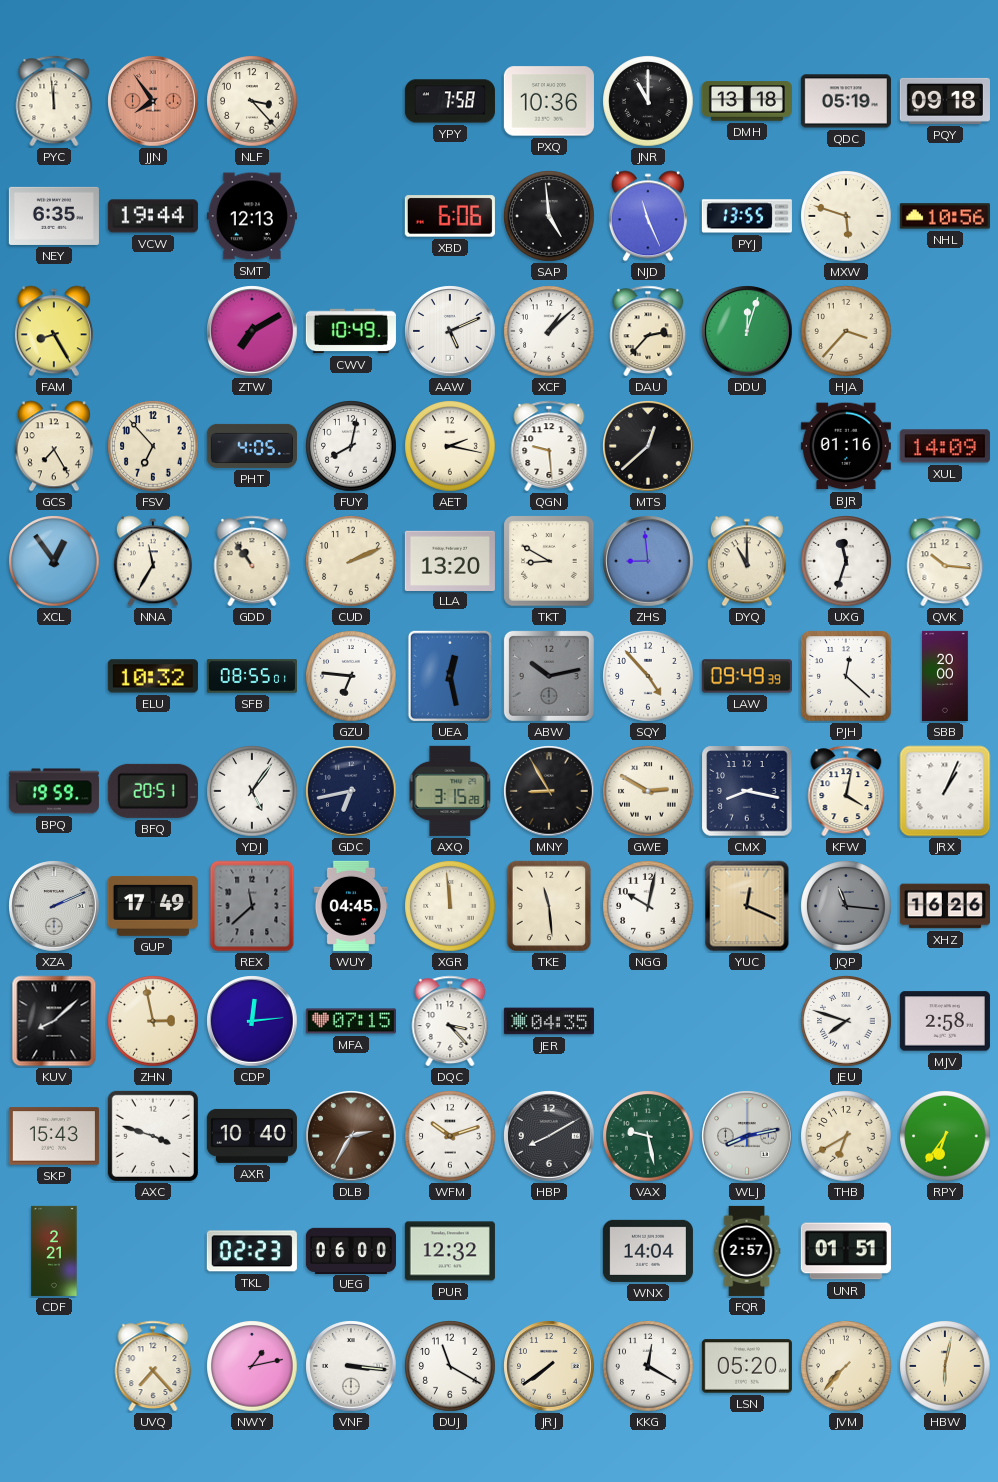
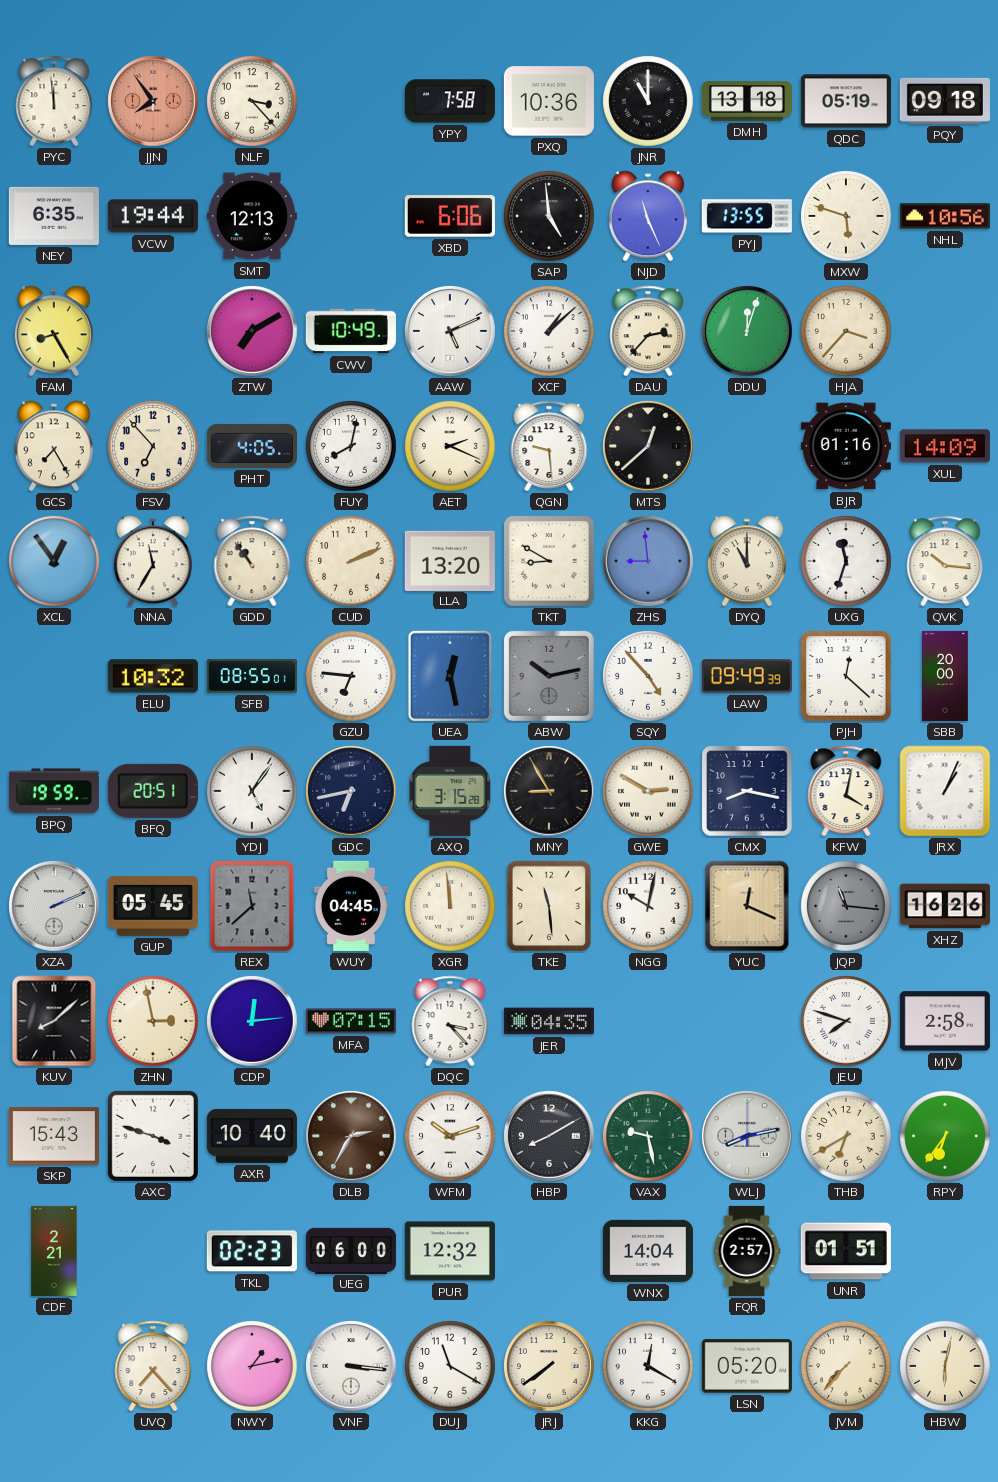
AET: 2:17 -> 2:19 (450, 446)
GUP: 17:49 -> 05:45 (153, 906)
